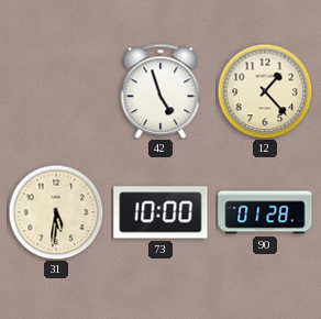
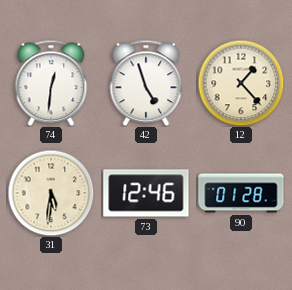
74: none -> 12:31 (51, 83)
73: 10:00 -> 12:46 (146, 193)
